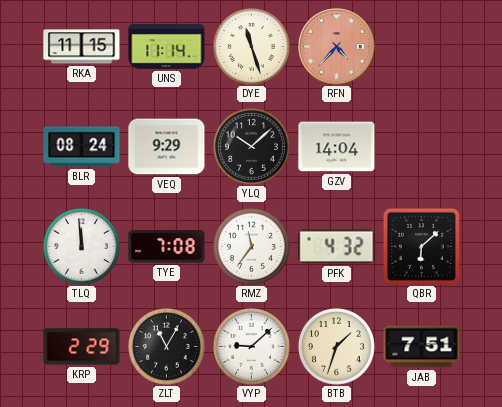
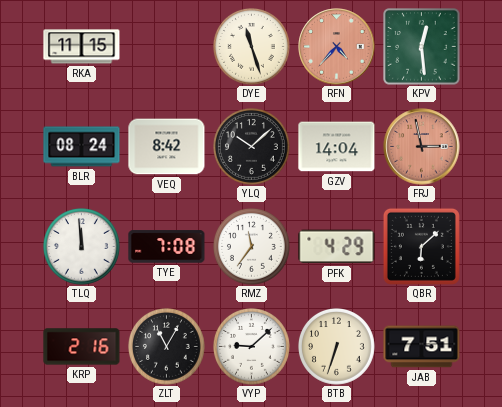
UNS: 11:14 -> none (167, 47)
KPV: none -> 12:29 (422, 47)
VEQ: 9:29 -> 8:42 (167, 147)
FRJ: none -> 2:58 (422, 147)
PFK: 4:32 -> 4:29 (337, 247)
KRP: 2:29 -> 2:16 (82, 347)
BTB: 1:33 -> 6:33 (337, 347)
